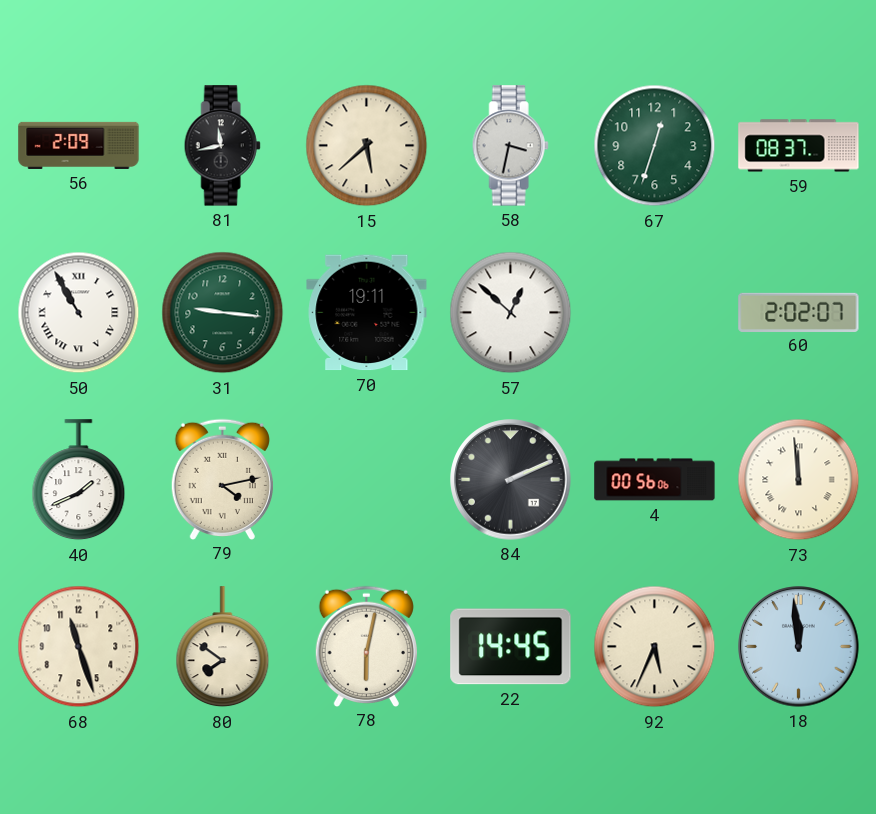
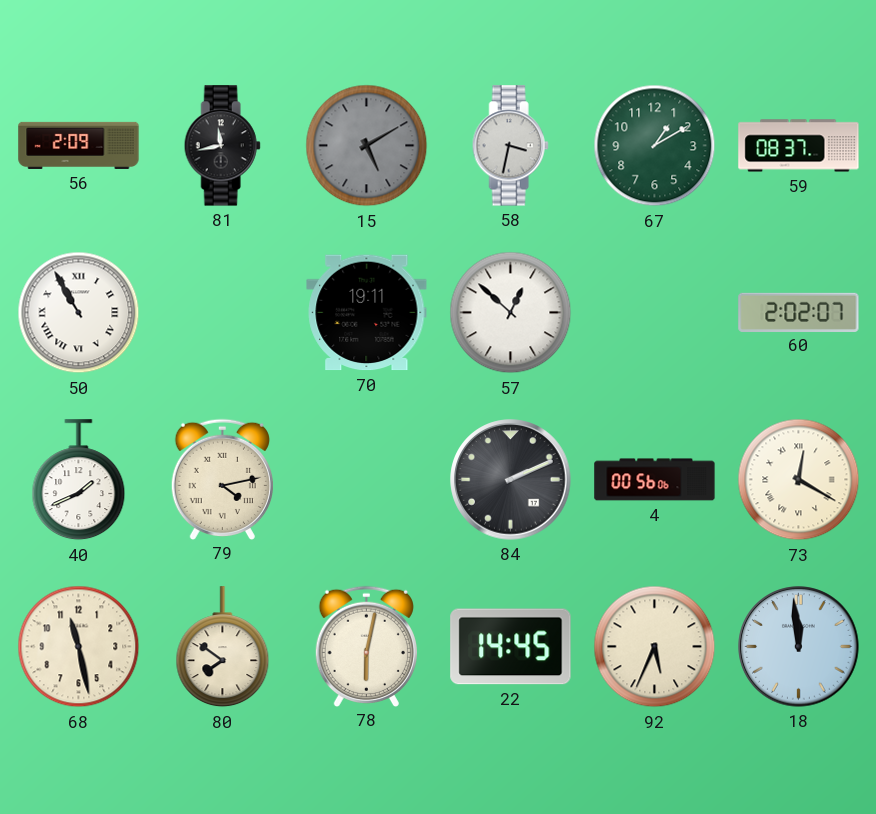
15: 5:38 -> 5:10 (367, 146)
15 dial: cream -> grey (367, 146)
67: 12:33 -> 1:10 (655, 146)
31: 9:16 -> none (223, 313)
73: 11:59 -> 12:20 (799, 480)
68: 11:27 -> 11:28 (79, 647)
